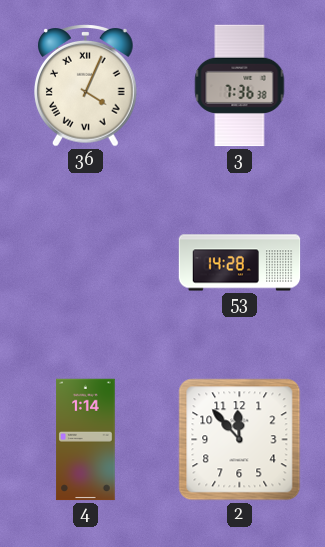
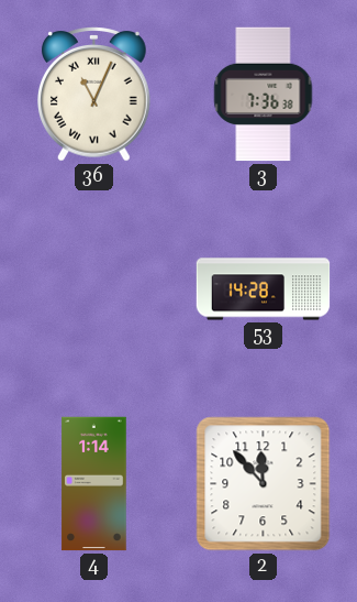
36: 4:04 -> 11:04 (94, 95)
